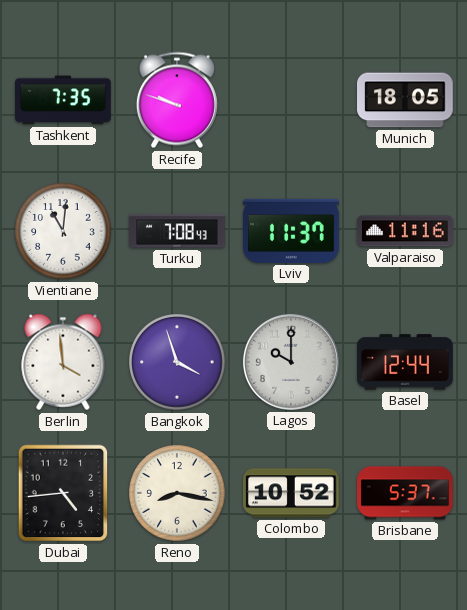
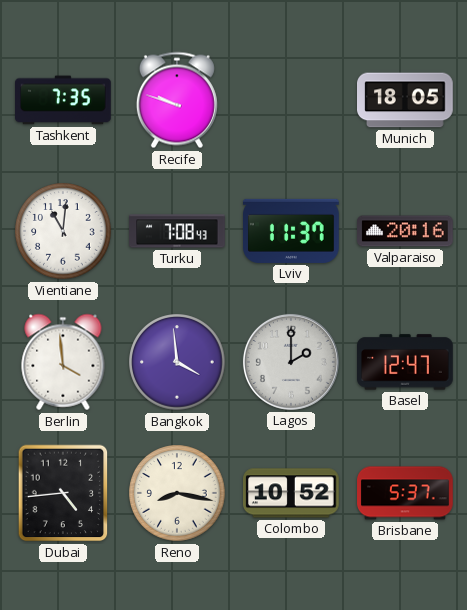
Valparaiso: 11:16 -> 20:16 (406, 231)
Bangkok: 3:57 -> 3:59 (177, 362)
Lagos: 10:00 -> 2:00 (291, 362)
Basel: 12:44 -> 12:47 (406, 362)
